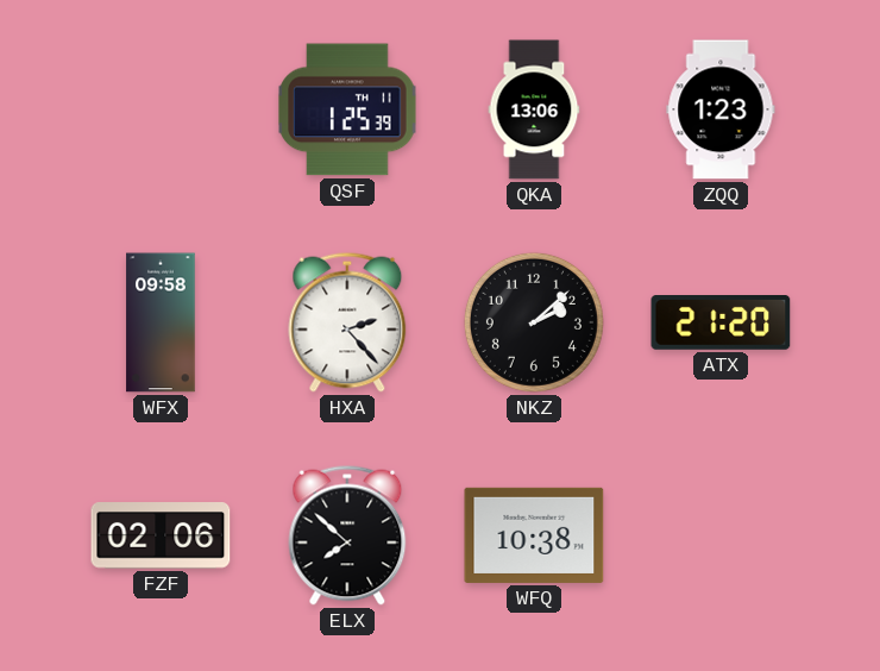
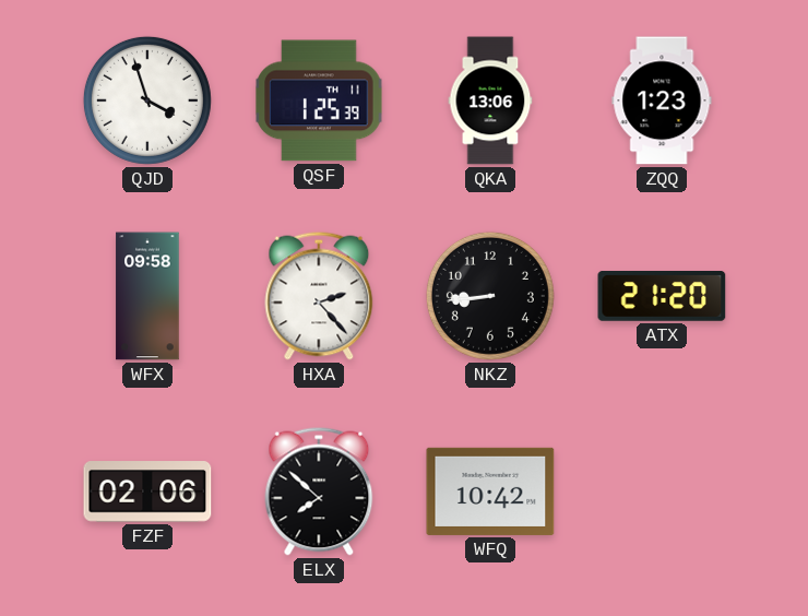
QJD: none -> 3:57 (147, 100)
NKZ: 2:08 -> 8:44 (490, 296)
WFQ: 10:38 -> 10:42 (490, 491)
